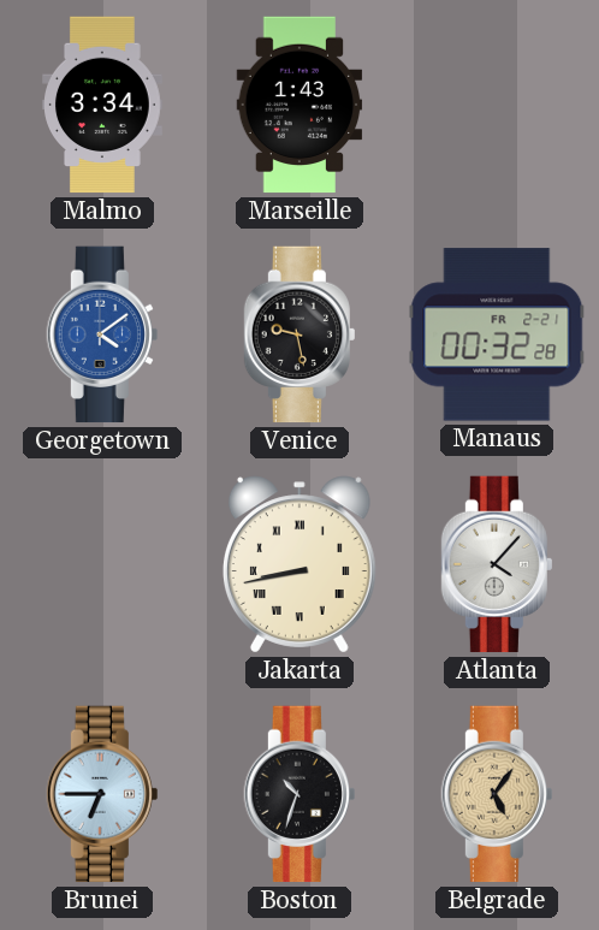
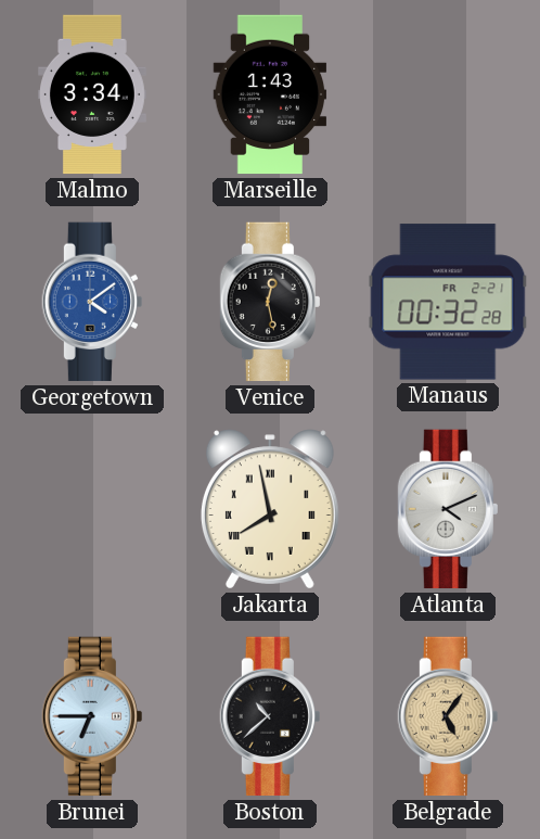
Venice: 9:28 -> 12:28 (270, 302)
Jakarta: 8:43 -> 7:58 (270, 509)
Atlanta: 4:07 -> 4:11 (448, 509)
Boston: 10:33 -> 10:38 (270, 716)
